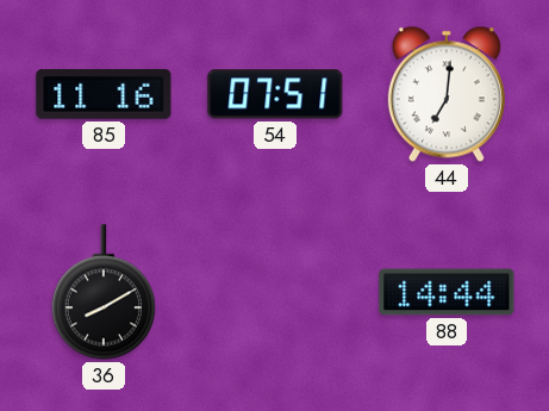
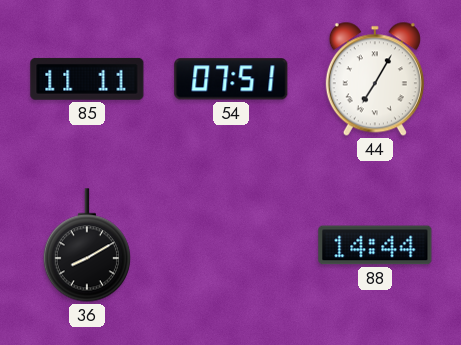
85: 11:16 -> 11:11 (87, 79)
44: 7:01 -> 7:05 (375, 79)
